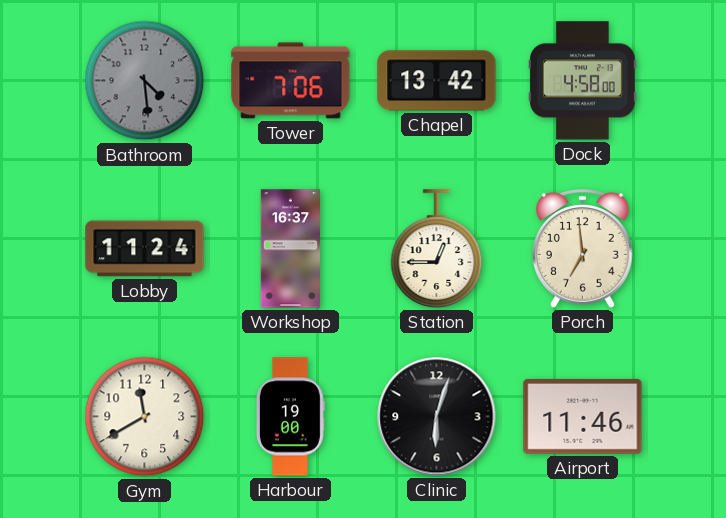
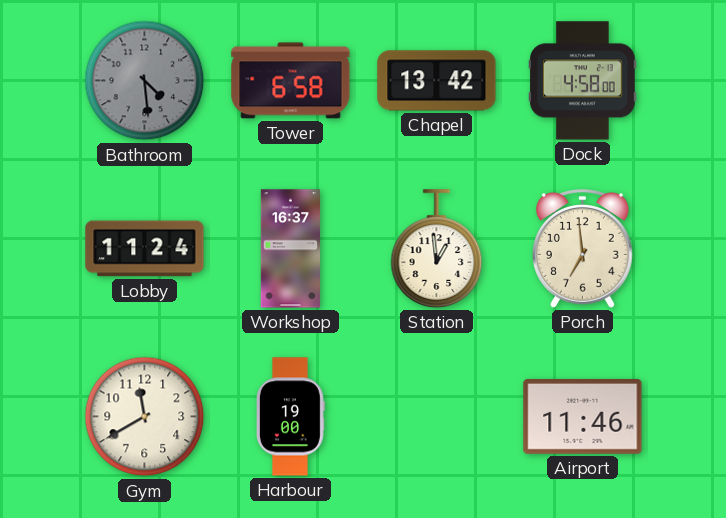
Tower: 7:06 -> 6:58 (291, 81)
Station: 12:45 -> 12:59 (437, 249)
Clinic: 6:03 -> none (437, 417)
